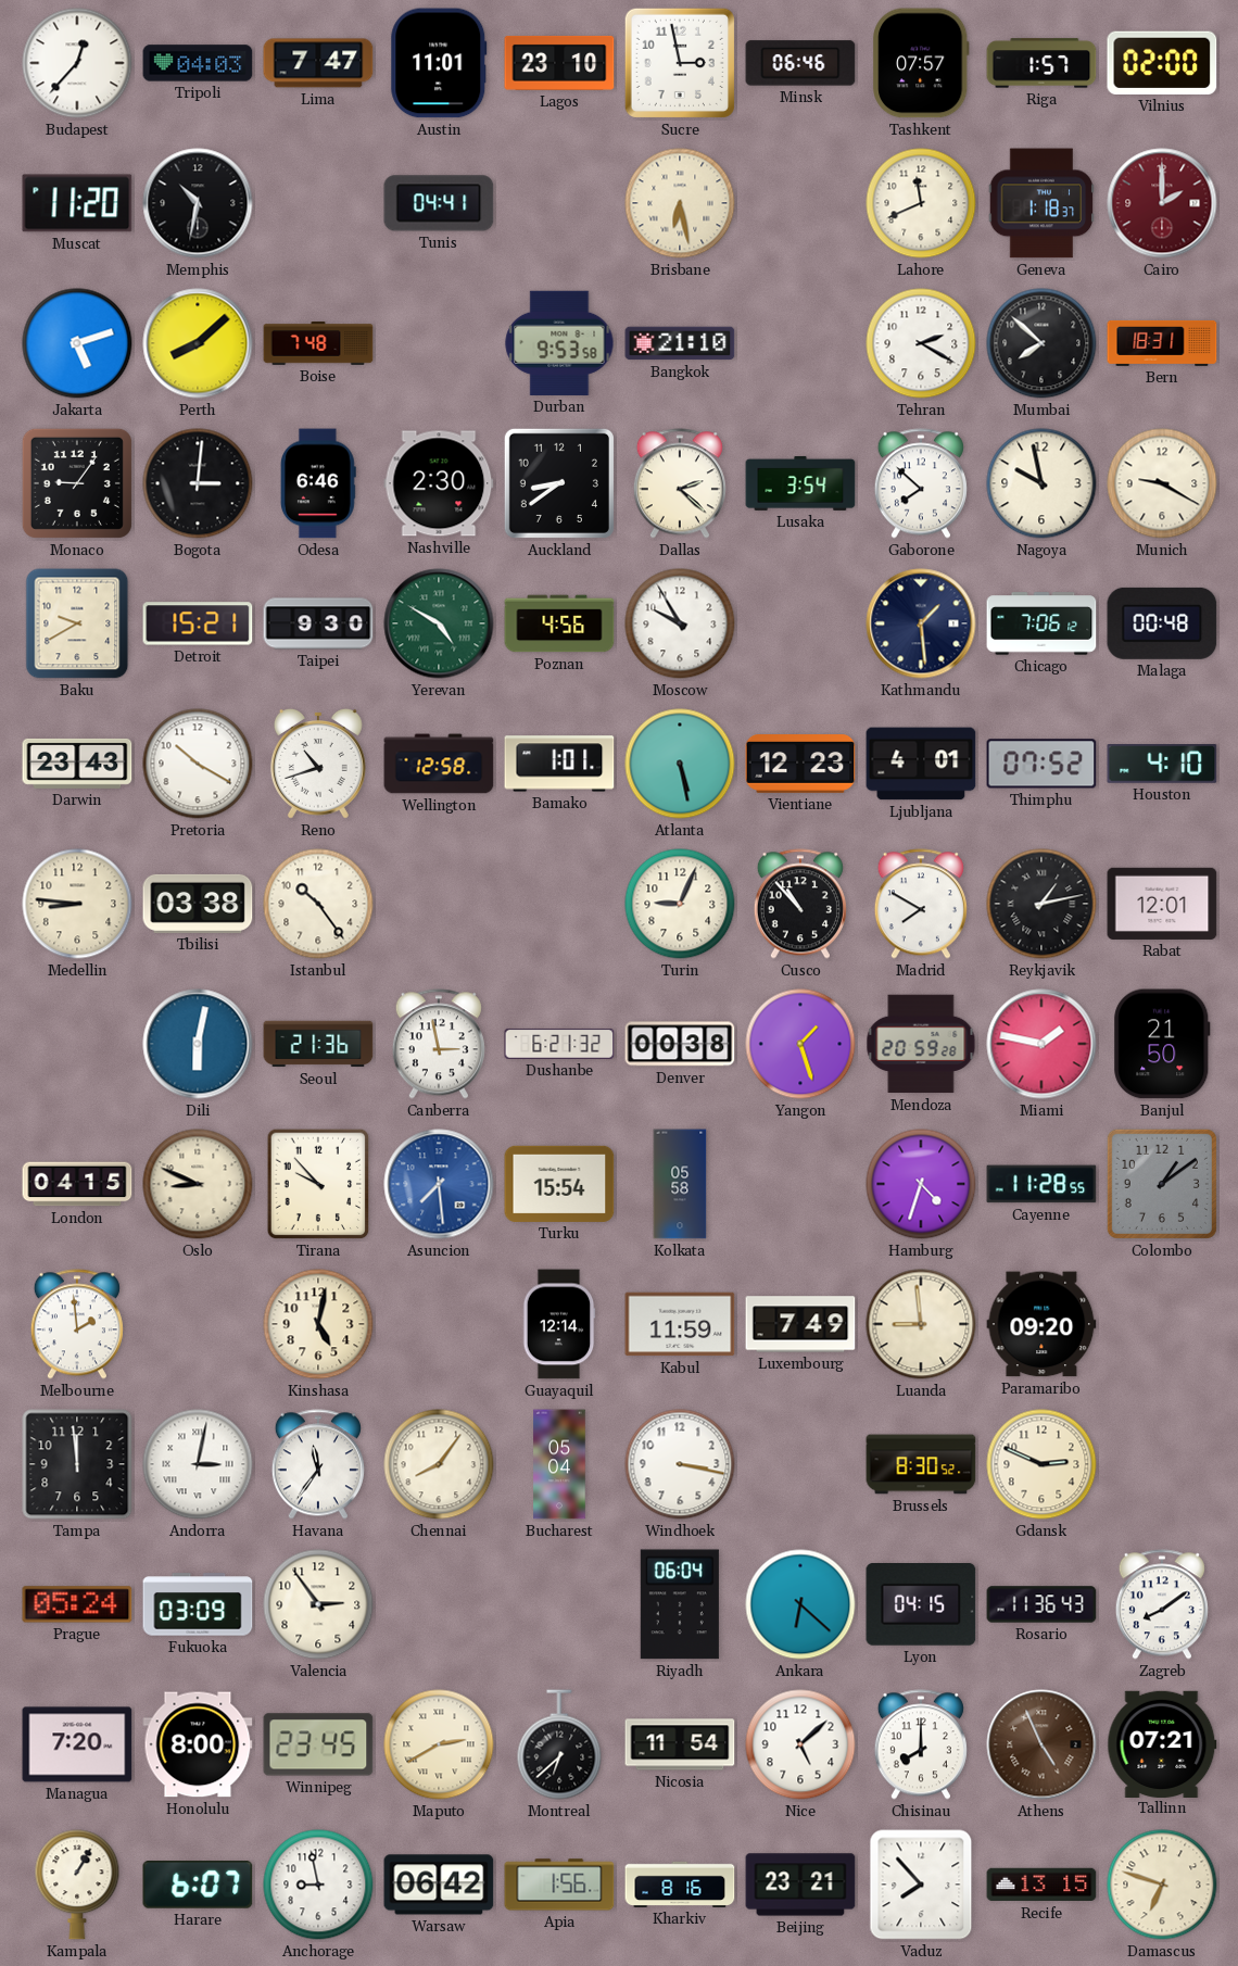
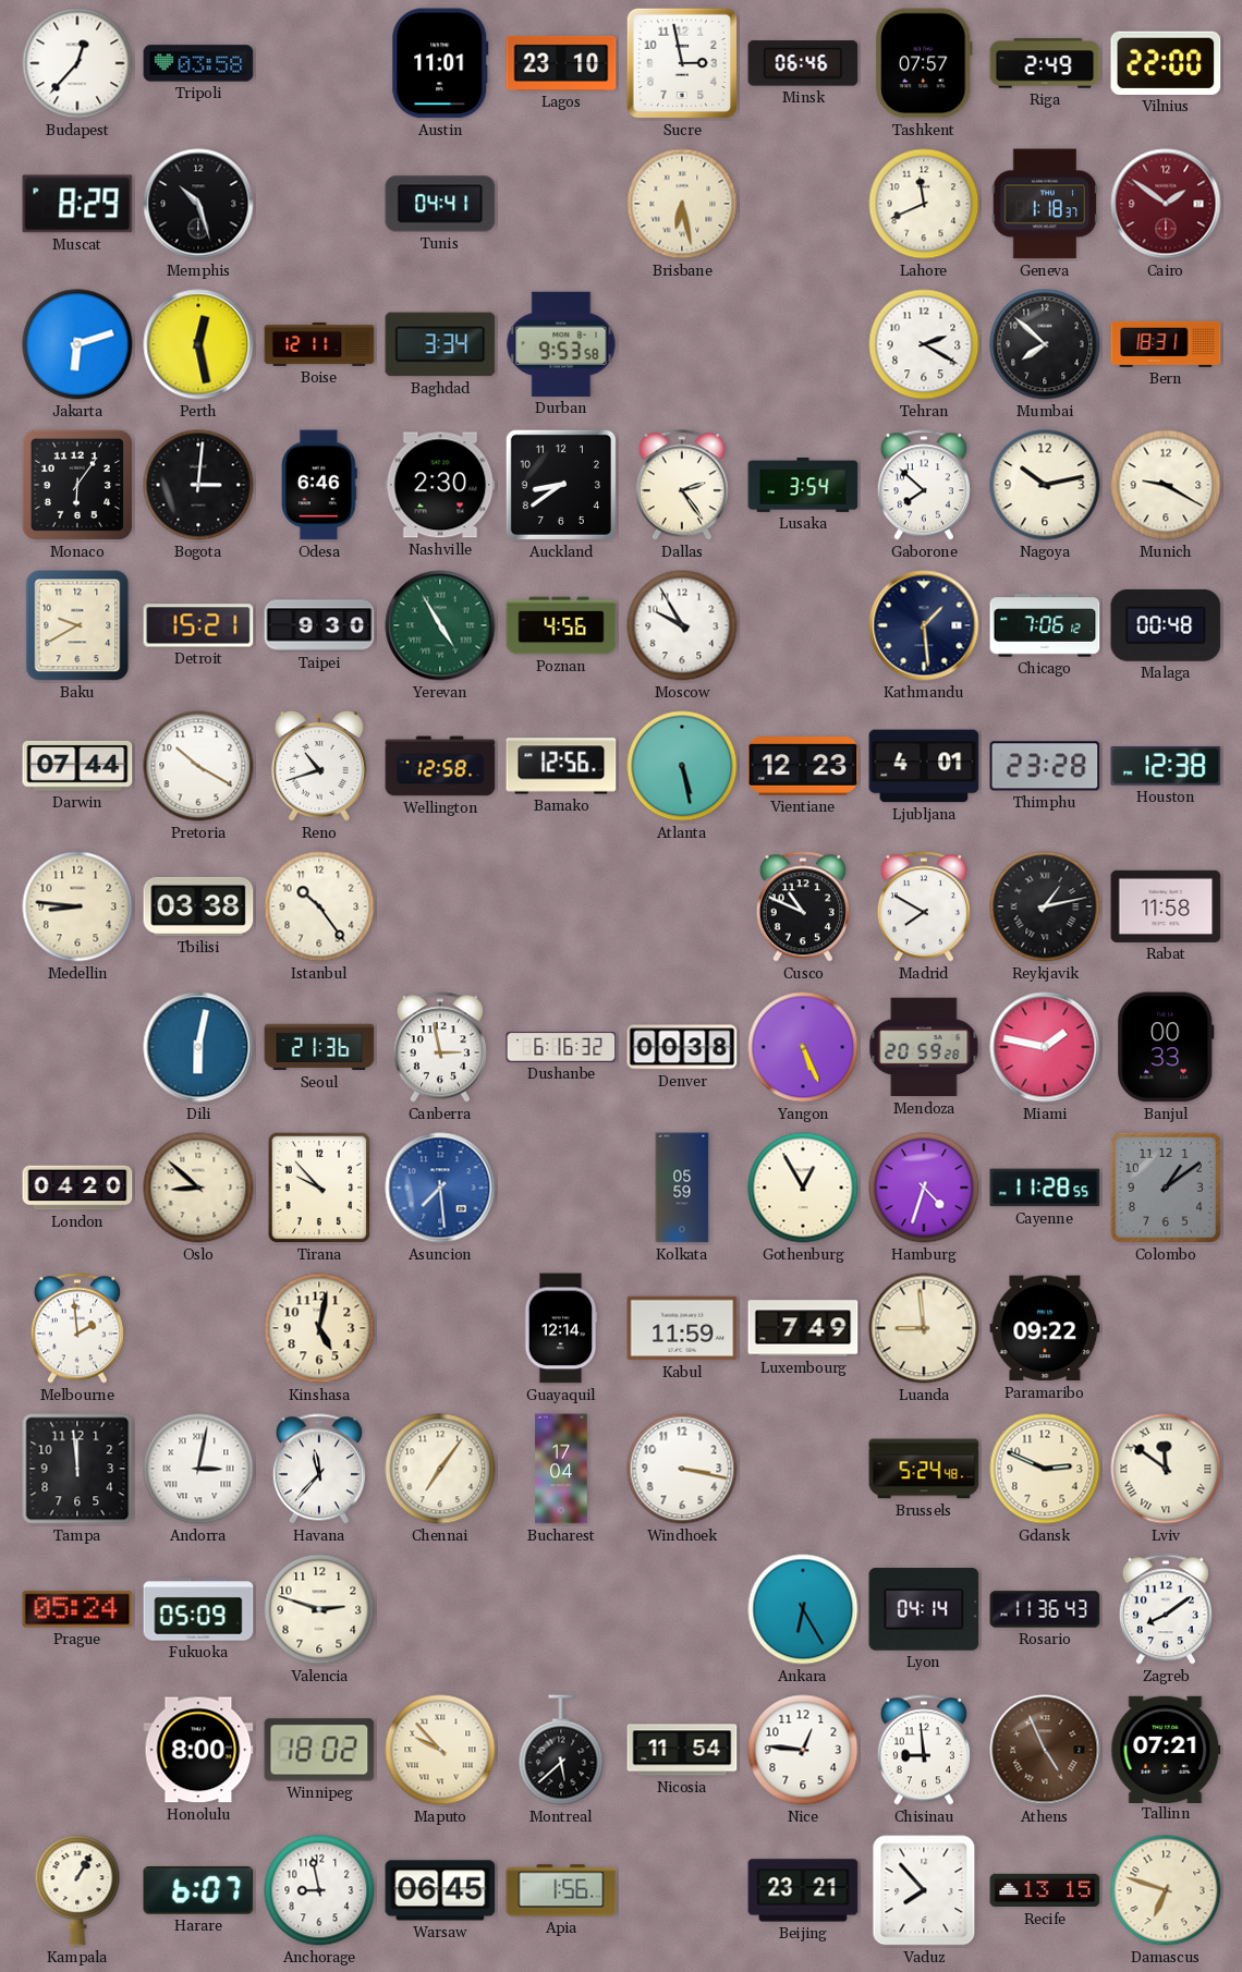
Tripoli: 04:03 -> 03:58 (198, 63)
Lima: 7:47 -> none (318, 63)
Riga: 1:57 -> 2:49 (1045, 63)
Vilnius: 02:00 -> 22:00 (1166, 63)
Muscat: 11:20 -> 8:29 (77, 204)
Memphis: 10:32 -> 10:27 (198, 204)
Cairo: 2:00 -> 1:51 (1166, 204)
Jakarta: 5:12 -> 6:12 (77, 344)
Perth: 8:08 -> 12:28 (198, 344)
Boise: 7:48 -> 12:11 (319, 345)
Baghdad: none -> 3:34 (440, 344)
Bangkok: 21:10 -> none (680, 343)
Monaco: 9:06 -> 6:06 (77, 485)
Dallas: 2:22 -> 2:24 (682, 485)
Nagoya: 9:58 -> 10:13 (1045, 485)
Yerevan: 4:50 -> 4:55 (440, 625)
Darwin: 23:43 -> 07:44 (77, 766)
Bamako: 1:01 -> 12:56 (561, 766)
Thimphu: 07:52 -> 23:28 (1045, 766)
Houston: 4:10 -> 12:38 (1166, 767)
Turin: 9:04 -> none (680, 904)
Cusco: 10:53 -> 10:49 (803, 906)
Rabat: 12:01 -> 11:58 (1166, 906)
Dushanbe: 6:21 -> 6:16 (561, 1047)
Yangon: 1:27 -> 5:26 (803, 1047)
Banjul: 21:50 -> 00:33 (1166, 1047)
London: 04:15 -> 04:20 (77, 1188)
Oslo: 8:49 -> 8:52 (198, 1188)
Turku: 15:54 -> none (559, 1184)
Kolkata: 05:58 -> 05:59 (682, 1188)
Gothenburg: none -> 12:55 (803, 1188)
Paramaribo: 09:20 -> 09:22 (1045, 1328)
Havana: 11:36 -> 11:37 (319, 1469)
Chennai: 8:06 -> 7:06 (440, 1469)
Bucharest: 05:04 -> 17:04 (561, 1469)
Brussels: 8:30 -> 5:24 (924, 1469)
Lviv: none -> 11:51 (1166, 1469)
Fukuoka: 03:09 -> 05:09 (198, 1609)
Valencia: 2:54 -> 2:48 (319, 1609)
Riyadh: 06:04 -> none (680, 1604)
Ankara: 6:22 -> 6:25 (803, 1609)
Lyon: 04:15 -> 04:14 (924, 1610)
Managua: 7:20 -> none (77, 1744)
Winnipeg: 23:45 -> 18:02 (319, 1750)
Maputo: 2:40 -> 9:53 (440, 1750)
Montreal: 6:38 -> 5:38 (561, 1750)
Nice: 5:08 -> 12:46 (803, 1750)
Chisinau: 8:00 -> 8:59 (924, 1750)
Warsaw: 06:42 -> 06:45 (440, 1890)
Kharkiv: 8:16 -> none (680, 1885)
